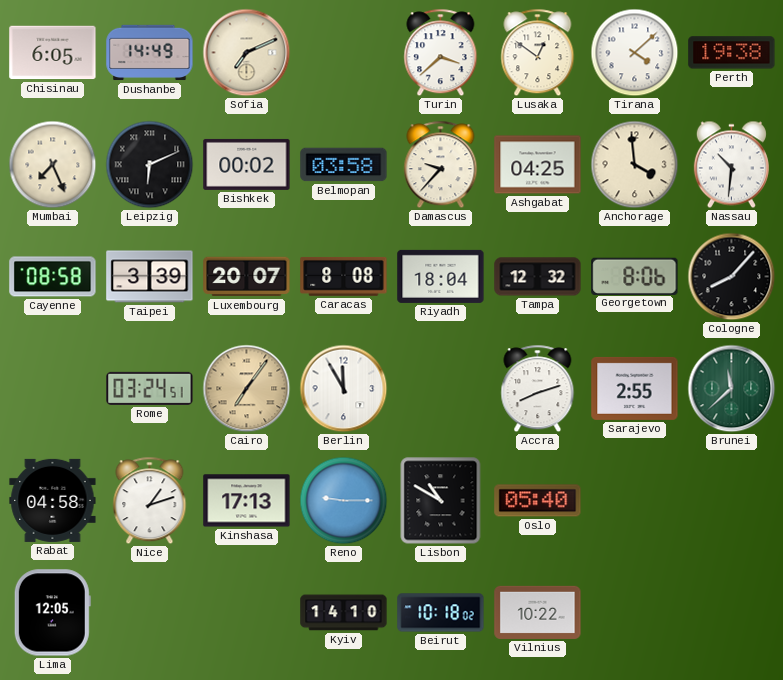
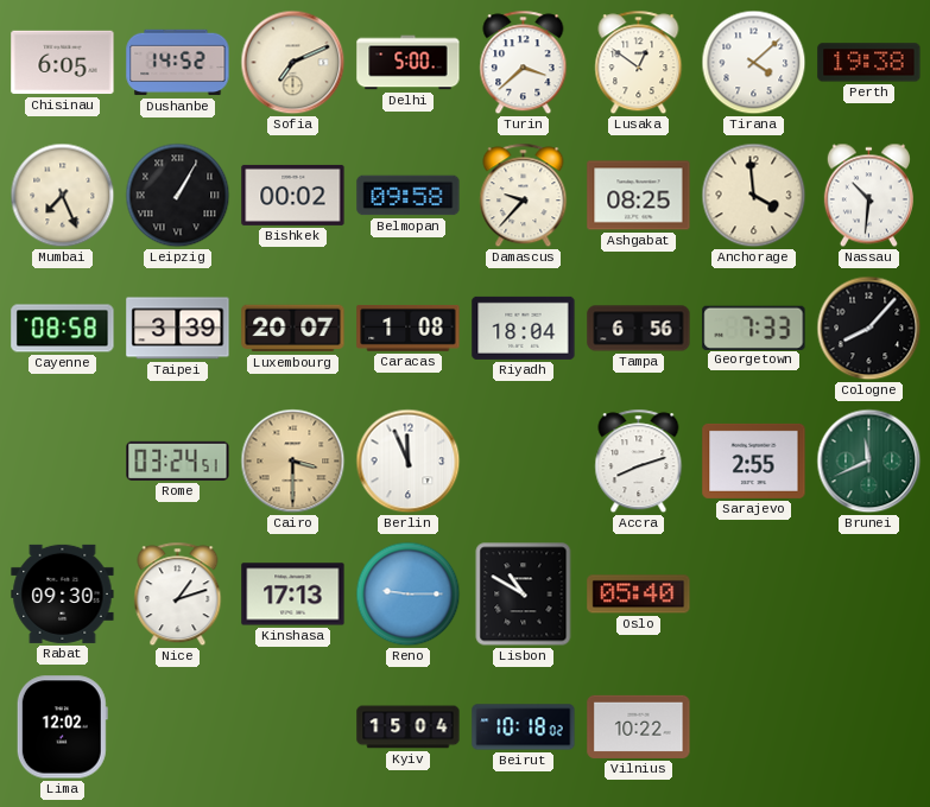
Dushanbe: 14:49 -> 14:52 (178, 63)
Delhi: none -> 5:00 (409, 63)
Leipzig: 6:11 -> 1:05 (178, 196)
Belmopan: 03:58 -> 09:58 (409, 196)
Ashgabat: 04:25 -> 08:25 (639, 196)
Caracas: 8:08 -> 1:08 (409, 328)
Tampa: 12:32 -> 6:56 (639, 329)
Georgetown: 8:06 -> 7:33 (754, 328)
Cairo: 7:06 -> 3:30 (293, 462)
Berlin: 11:55 -> 11:56 (409, 462)
Brunei: 11:38 -> 11:41 (869, 462)
Rabat: 04:58 -> 09:30 (63, 593)
Lima: 12:05 -> 12:02 (62, 727)
Kyiv: 14:10 -> 15:04 (409, 727)
